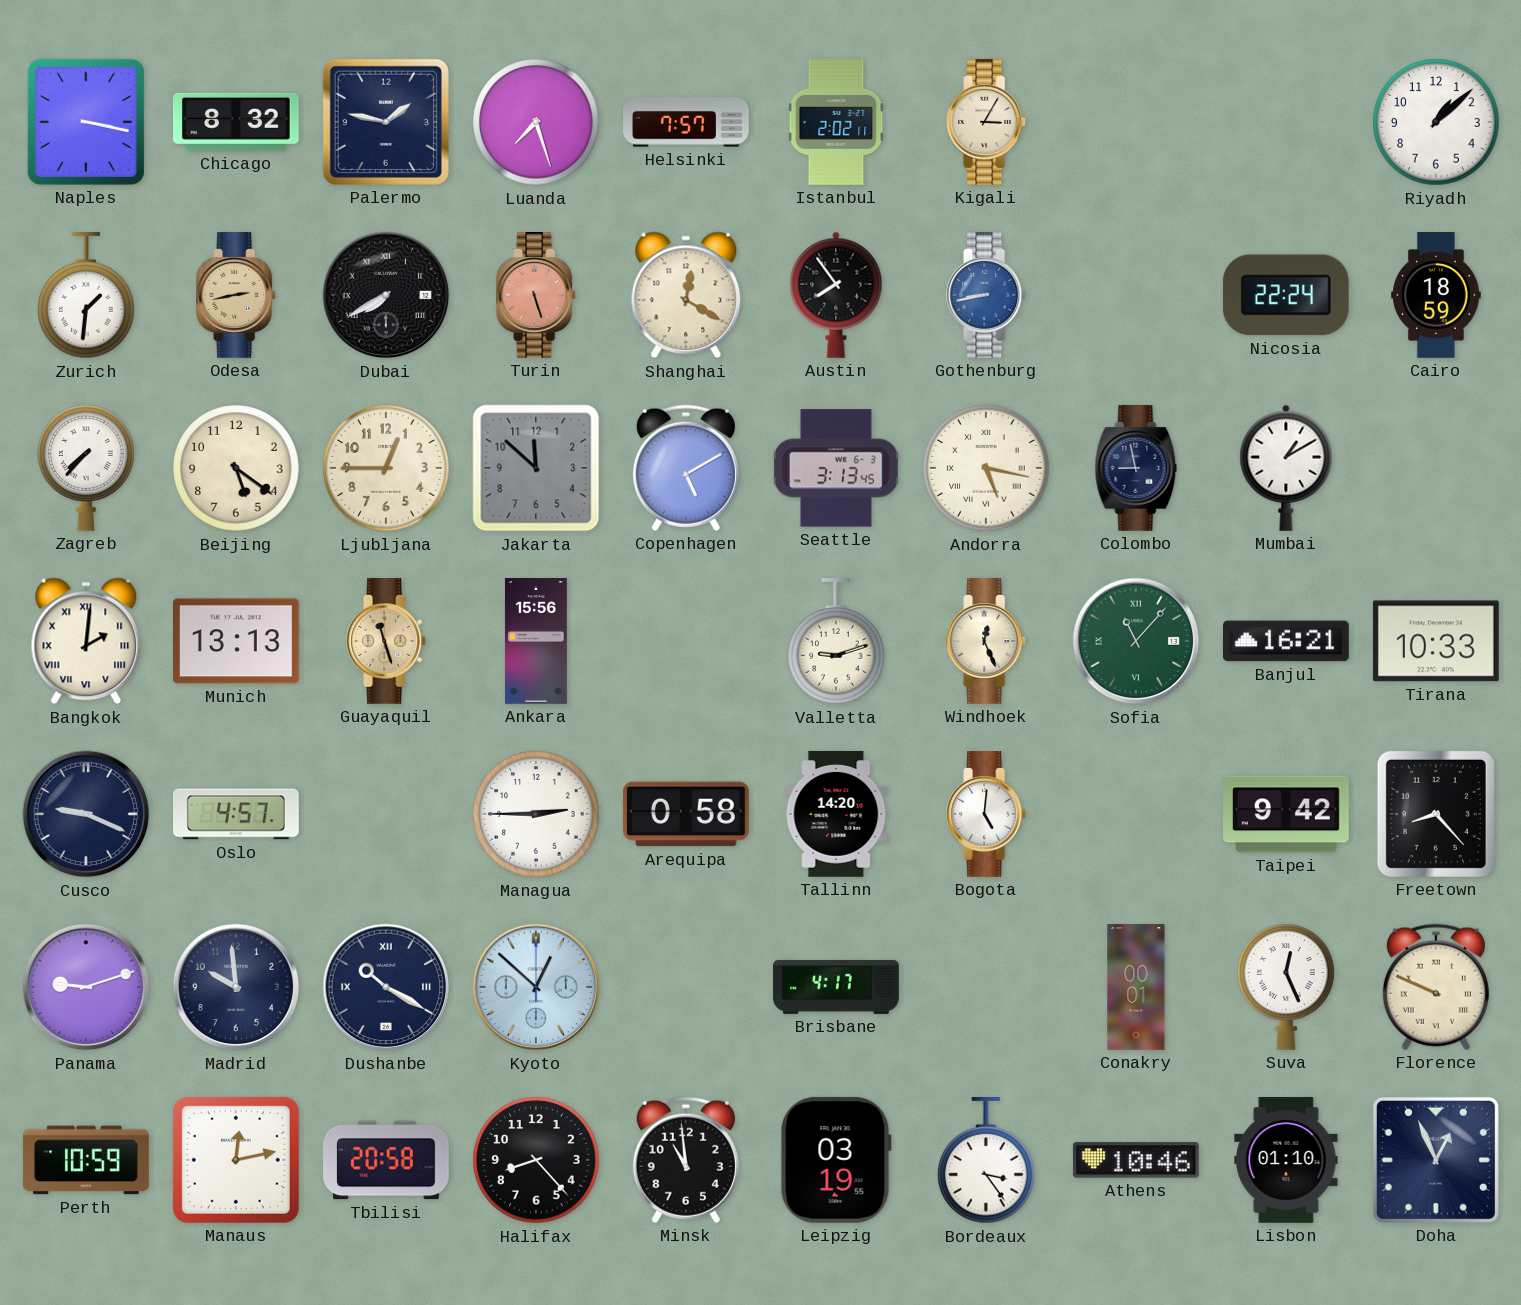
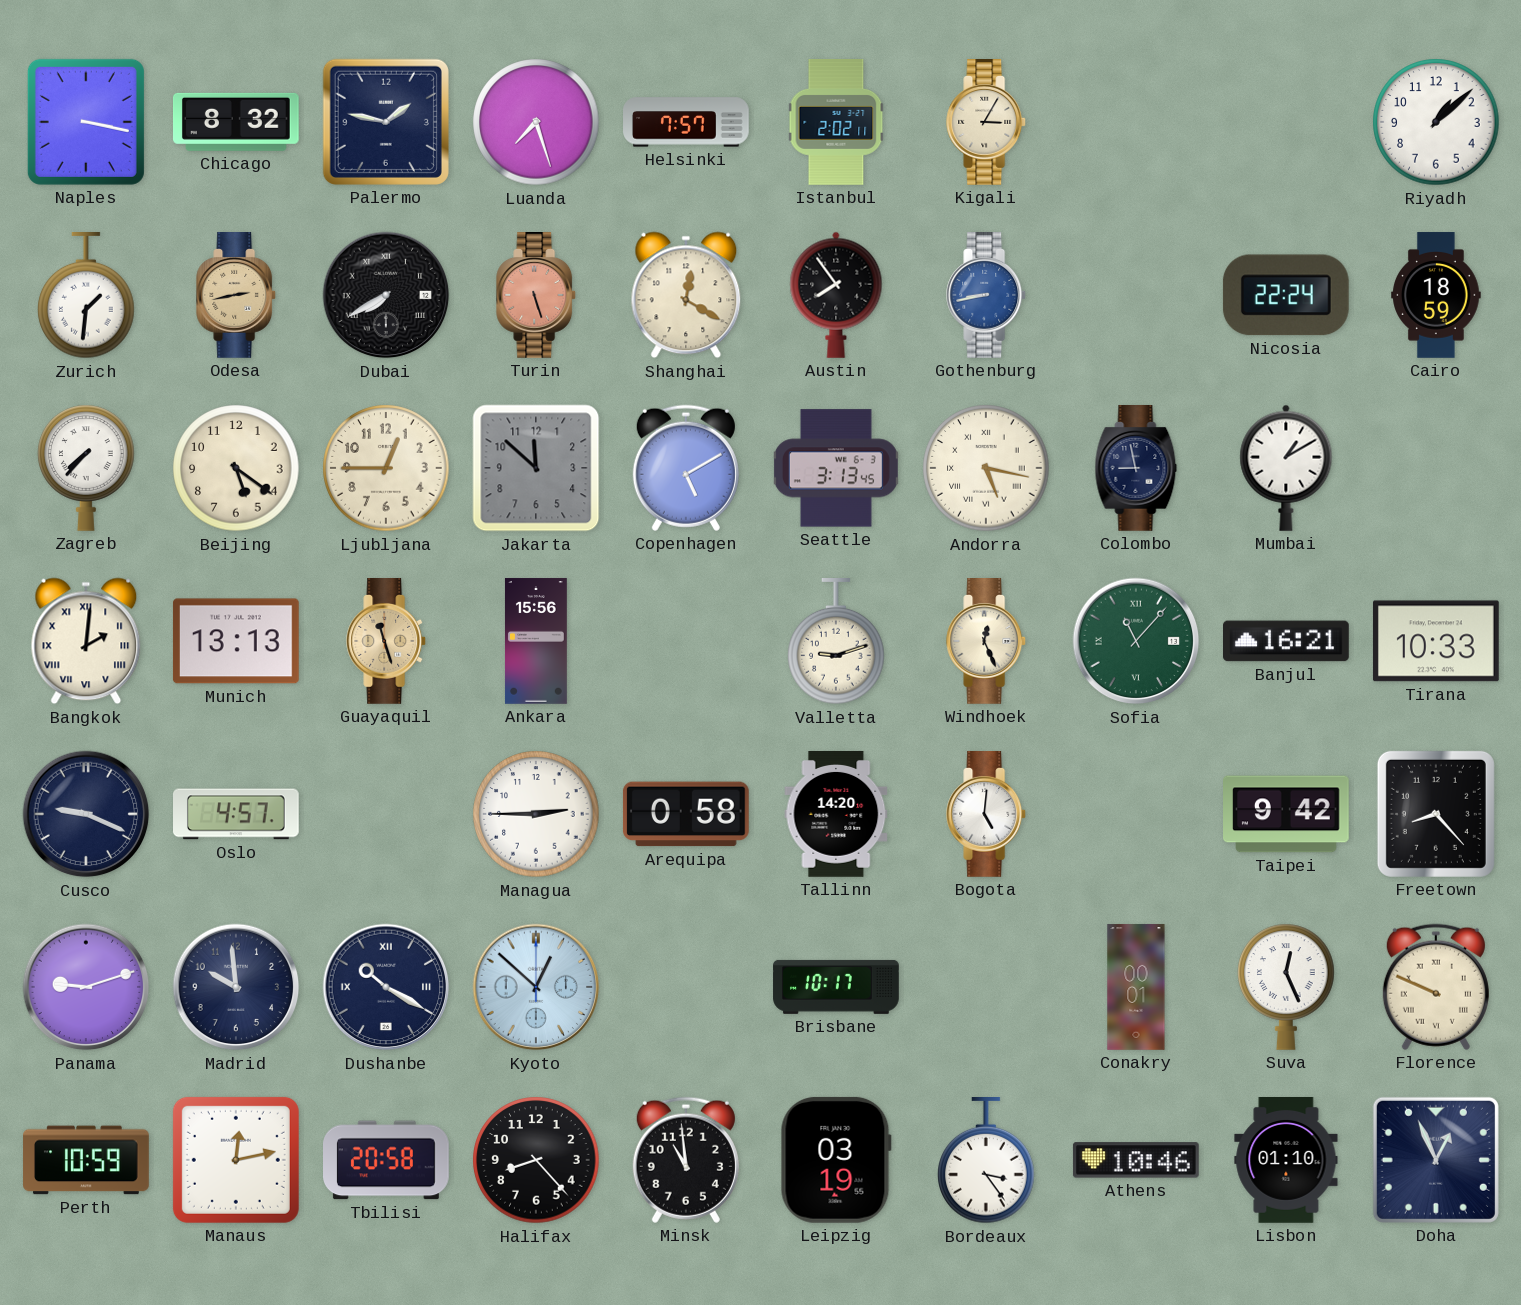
Brisbane: 4:17 -> 10:17 (836, 987)
